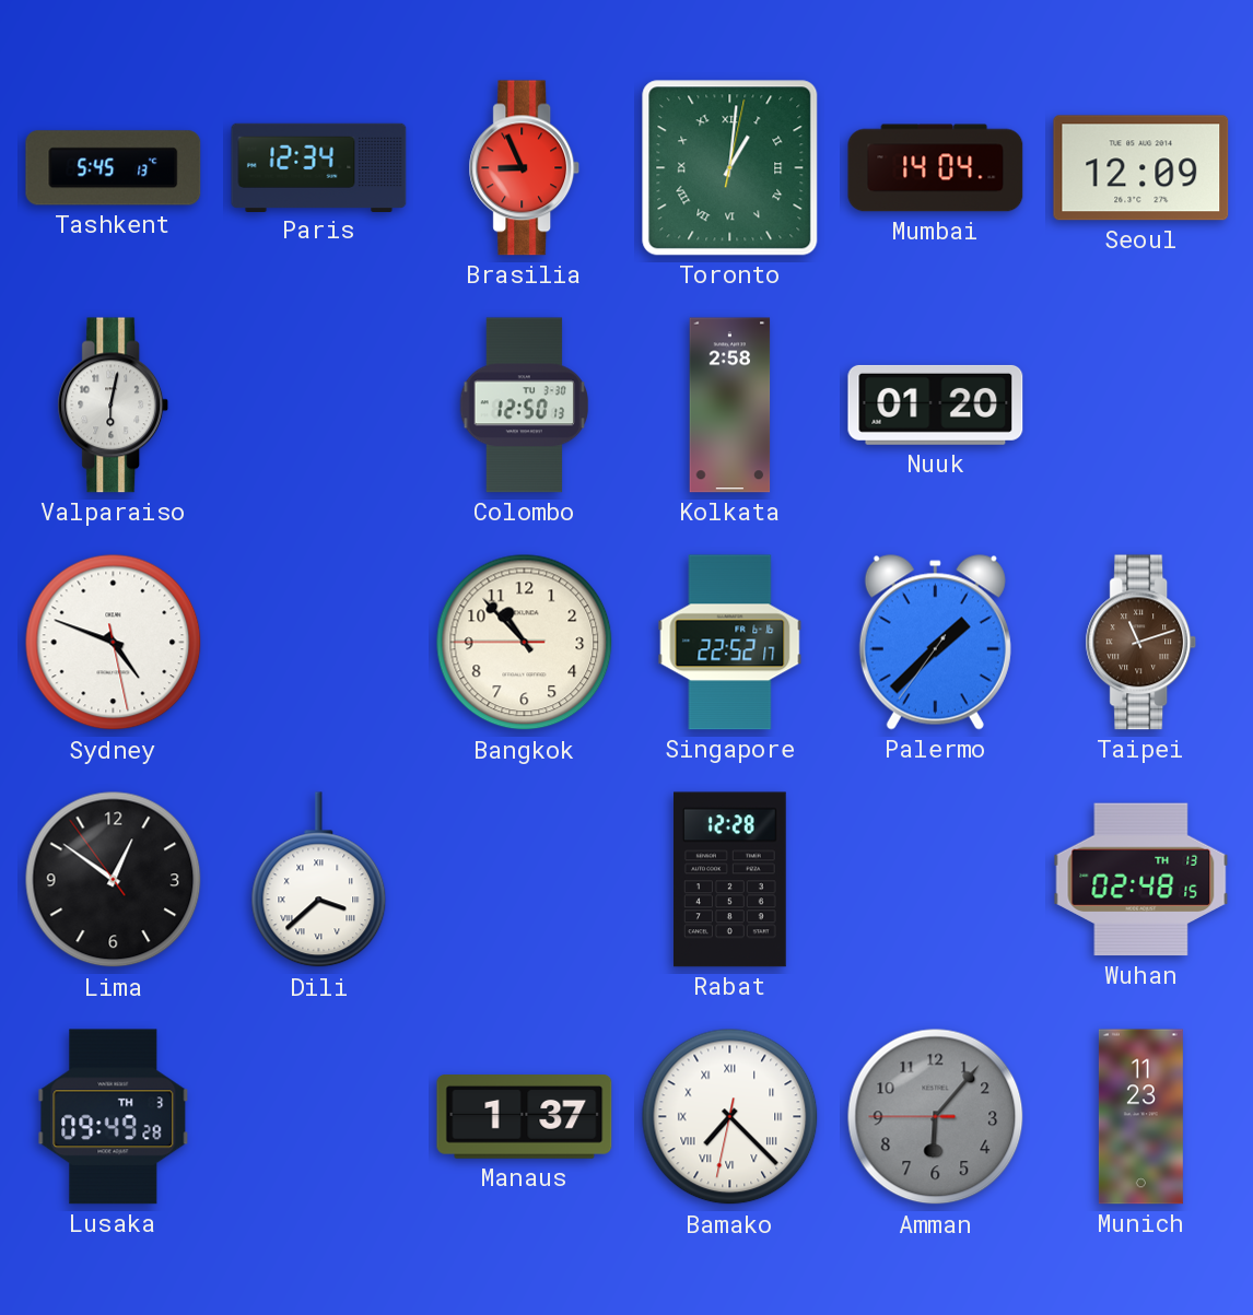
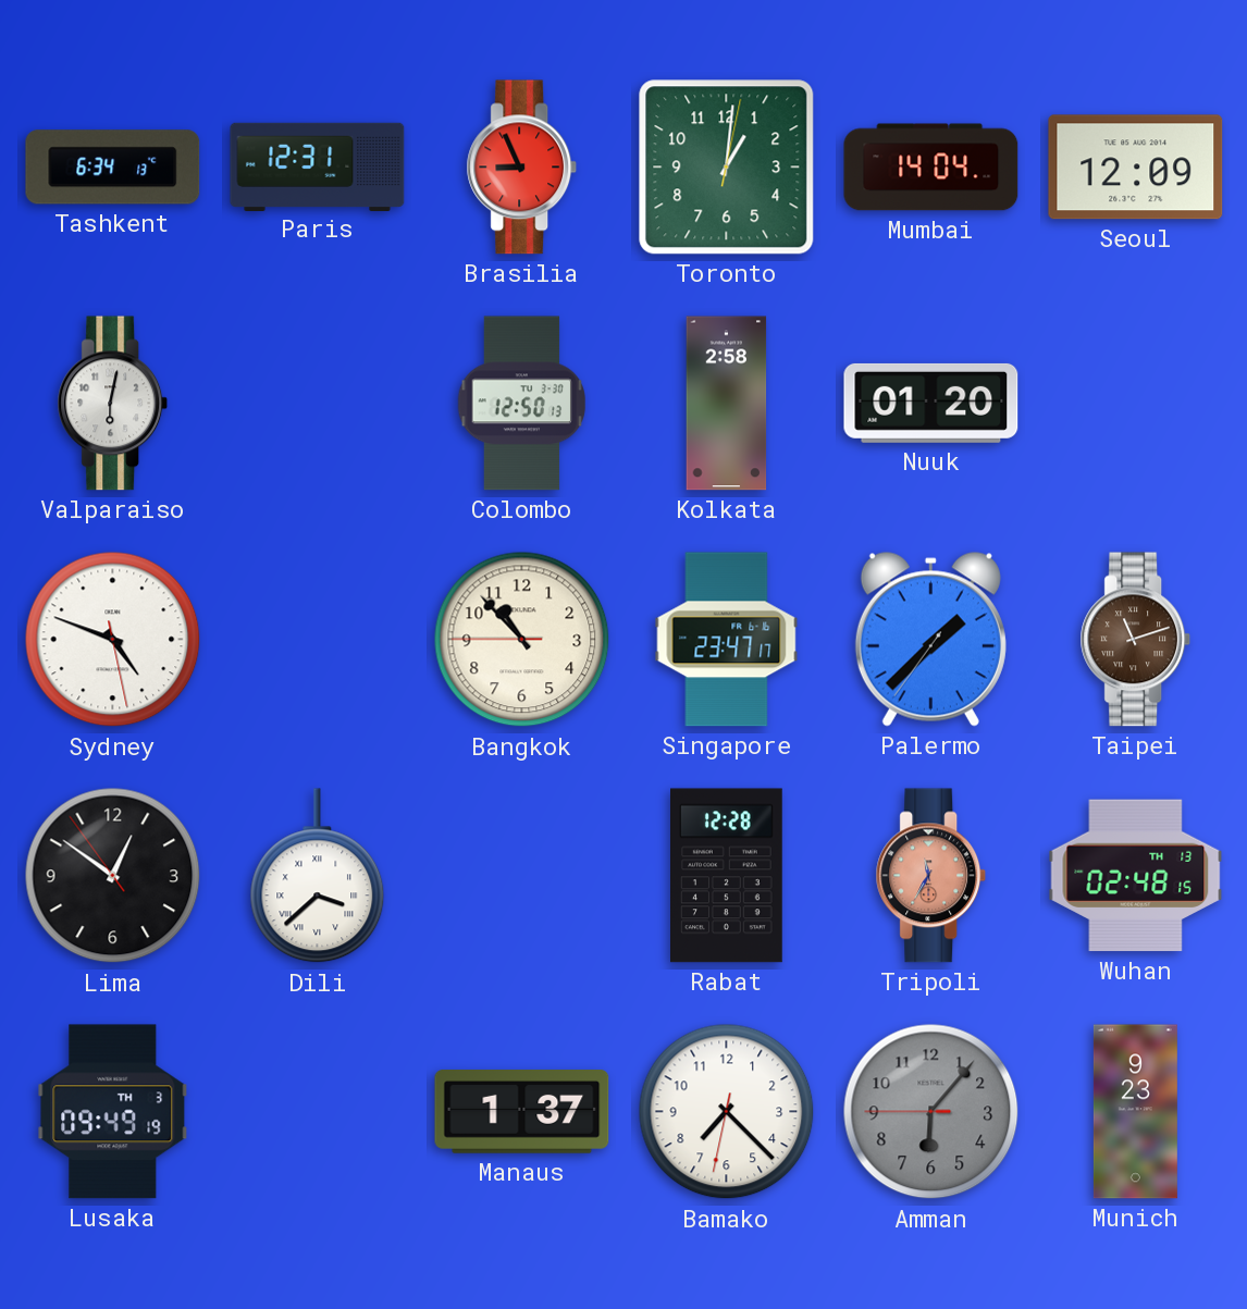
Tashkent: 5:45 -> 6:34 (113, 168)
Paris: 12:34 -> 12:31 (318, 166)
Toronto numerals: Roman -> Arabic (727, 168)
Singapore: 22:52 -> 23:47 (727, 640)
Tripoli: none -> 11:35 (931, 876)
Lusaka: 09:49:28 -> 09:49:19 (113, 1112)
Bamako numerals: Roman -> Arabic (727, 1112)
Munich: 11:23 -> 9:23 (1135, 1112)
